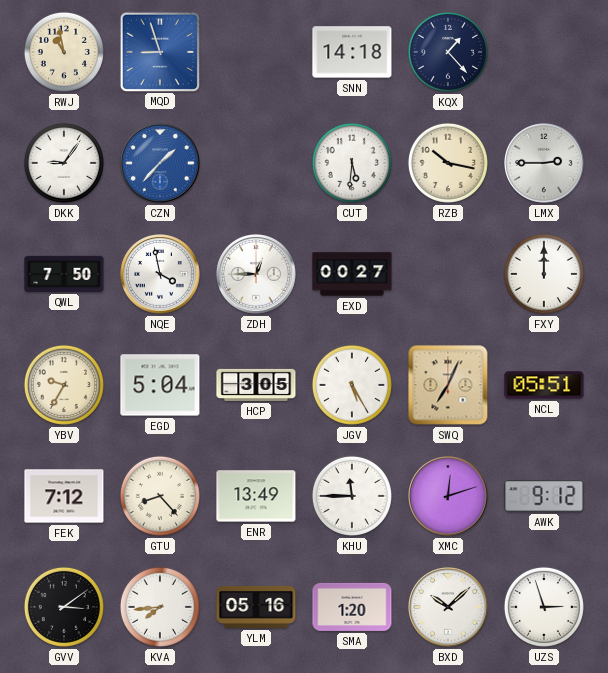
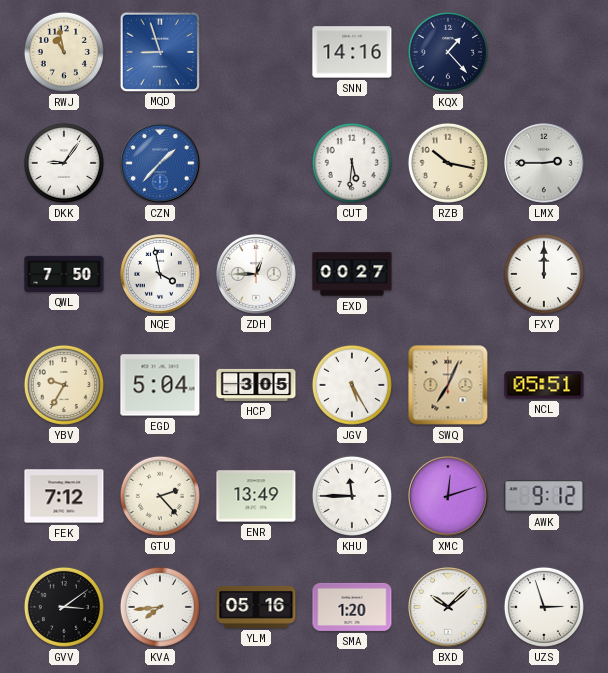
SNN: 14:18 -> 14:16 (352, 52)
GTU: 8:23 -> 2:23 (160, 496)
